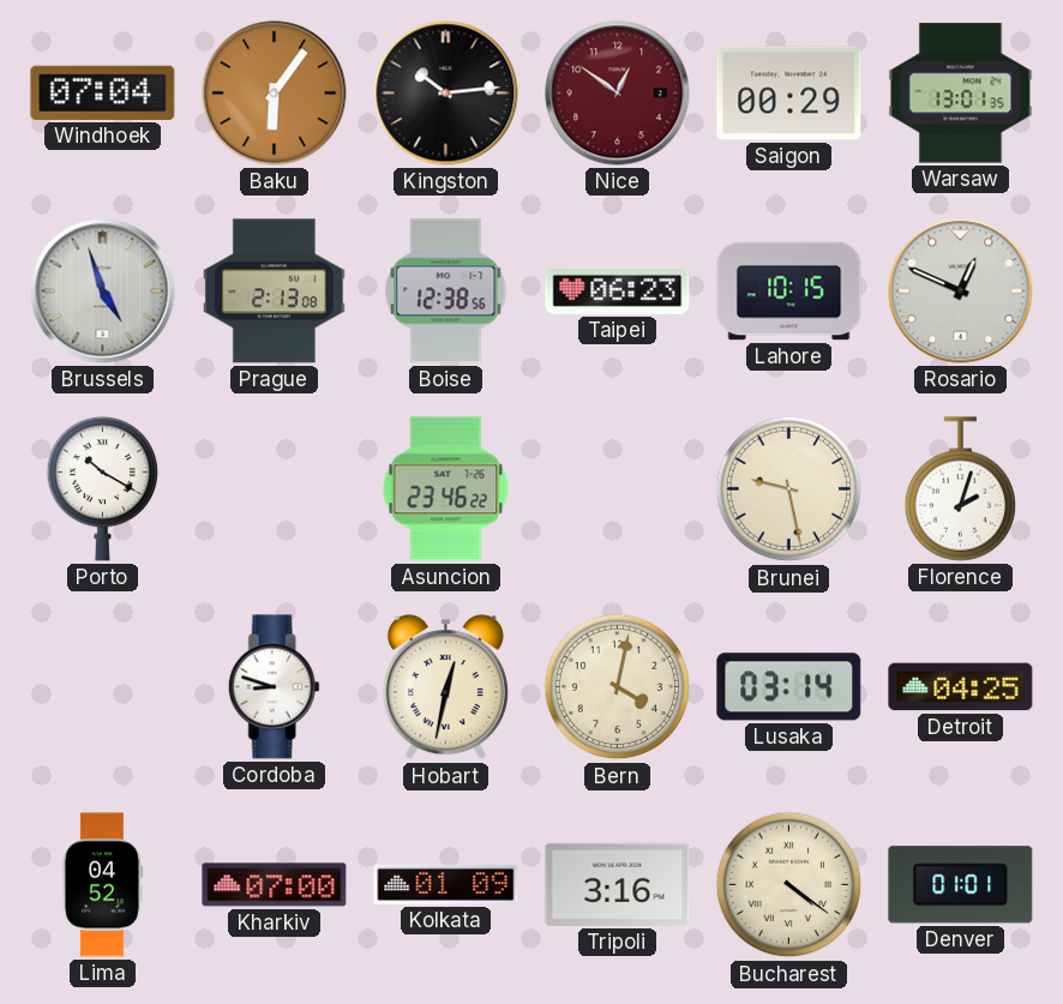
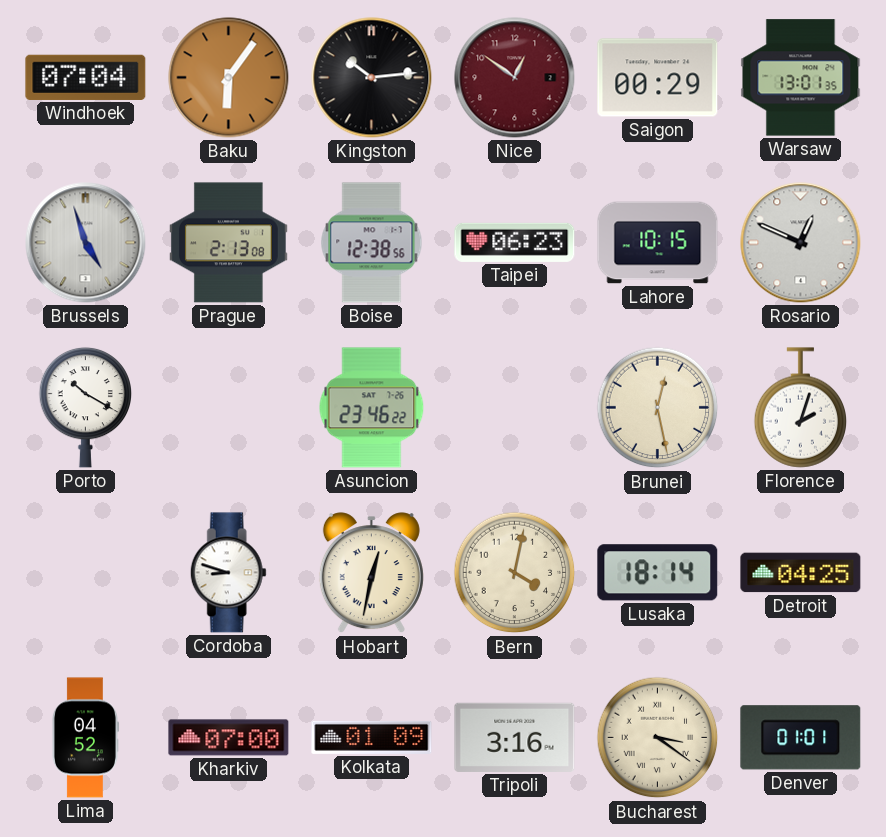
Brunei: 9:28 -> 12:28 (658, 408)
Lusaka: 03:14 -> 18:14 (658, 573)
Bucharest: 4:21 -> 3:21 (658, 738)
